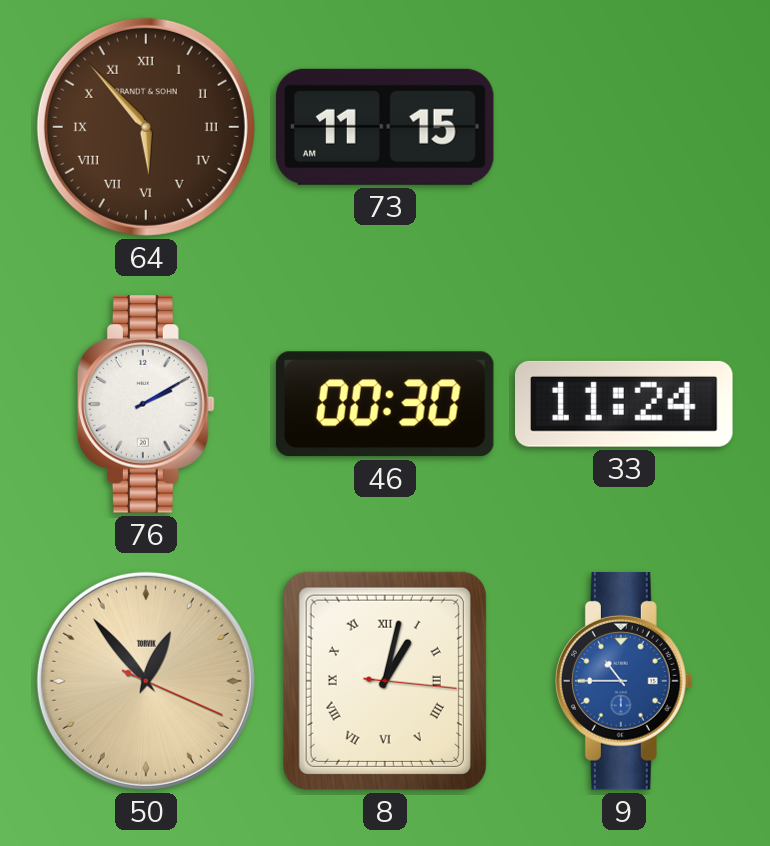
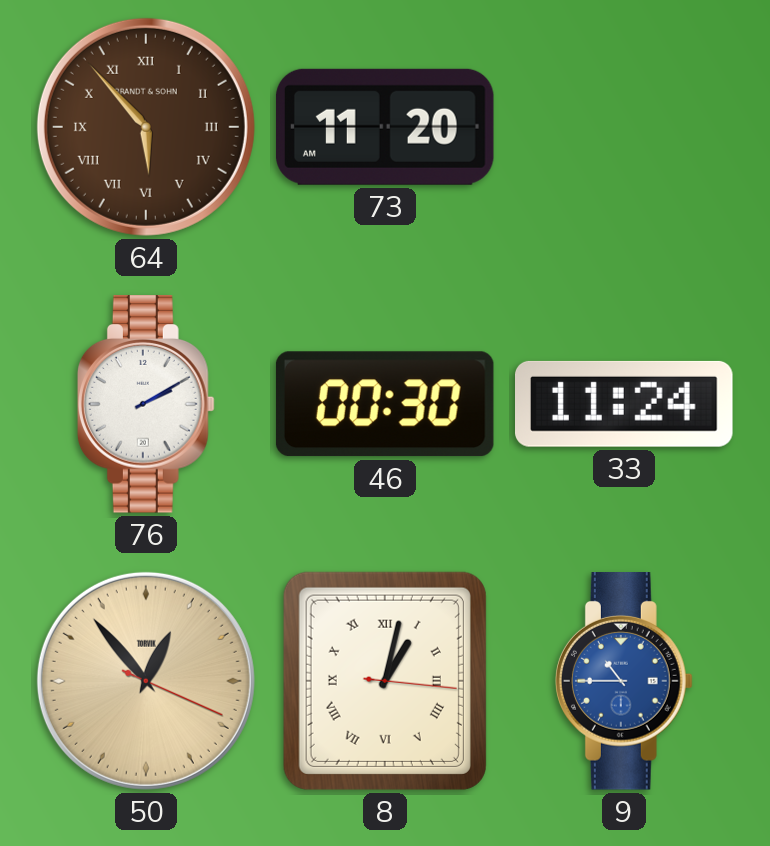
73: 11:15 -> 11:20 (385, 127)
